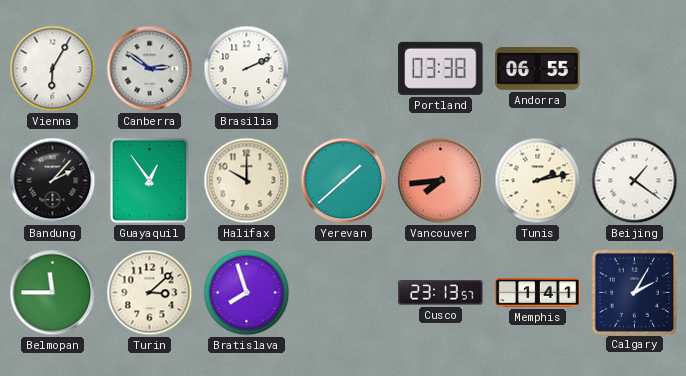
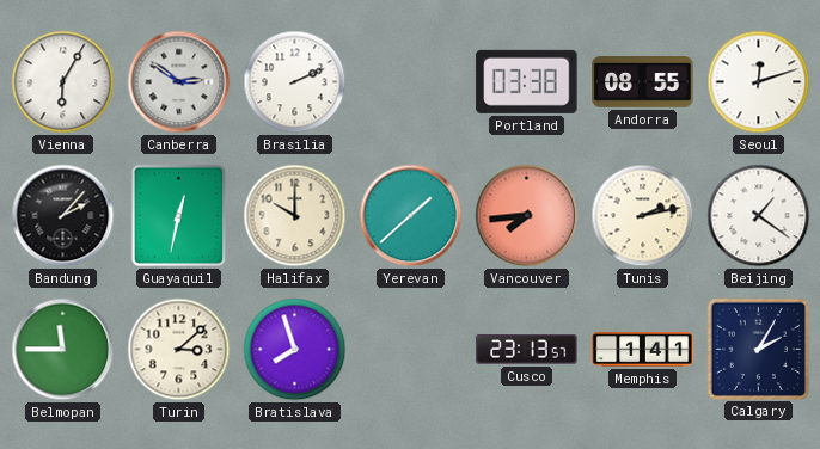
Andorra: 06:55 -> 08:55 (643, 82)
Seoul: none -> 12:12 (759, 82)
Guayaquil: 12:54 -> 12:32 (178, 215)
